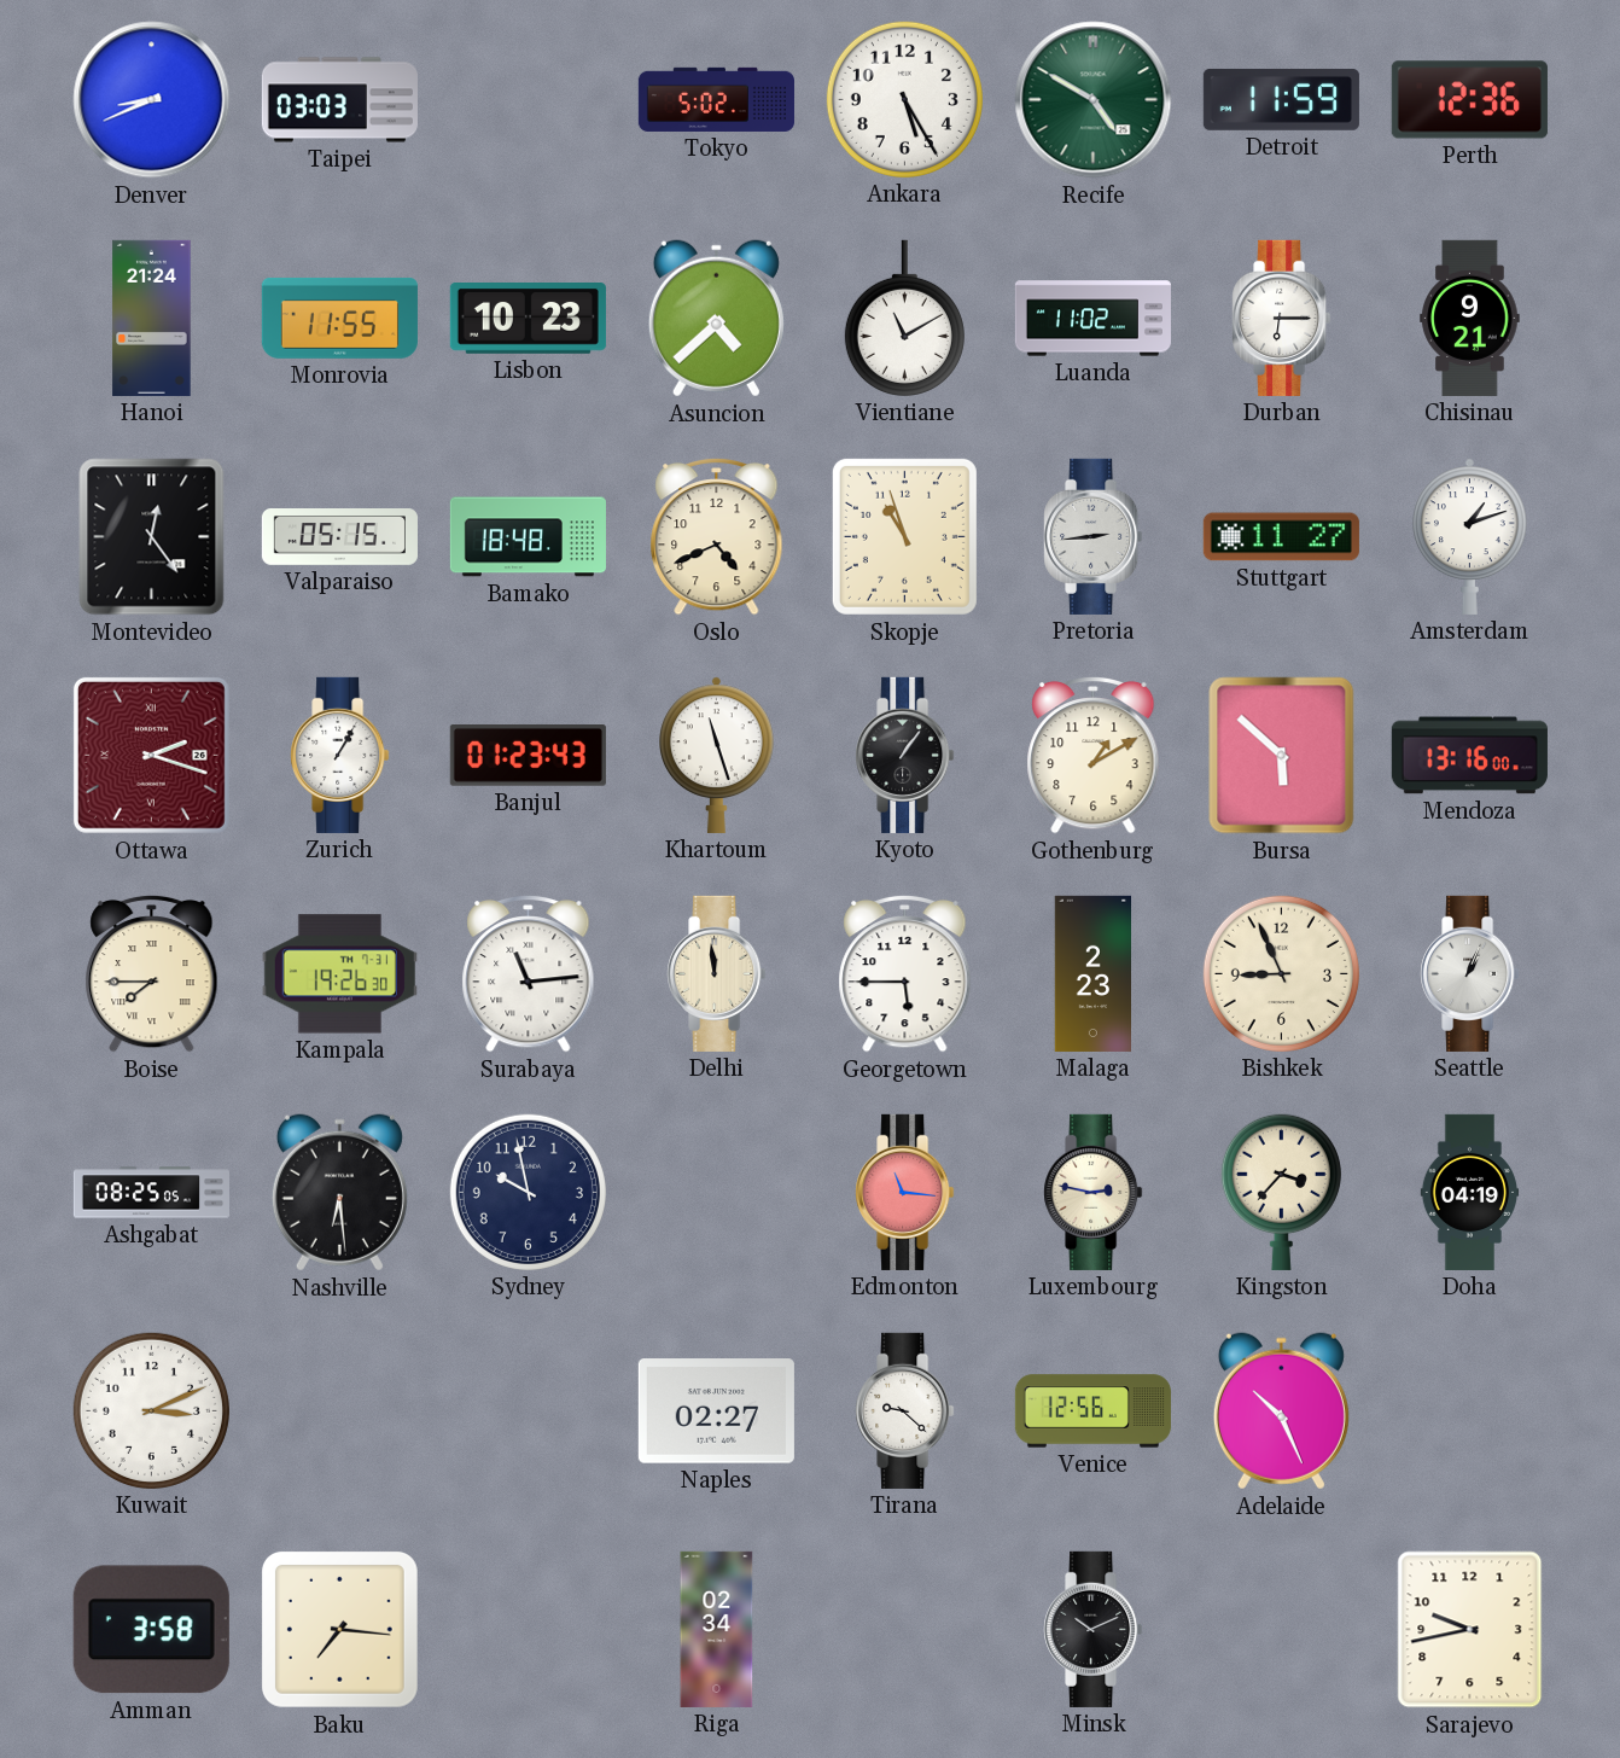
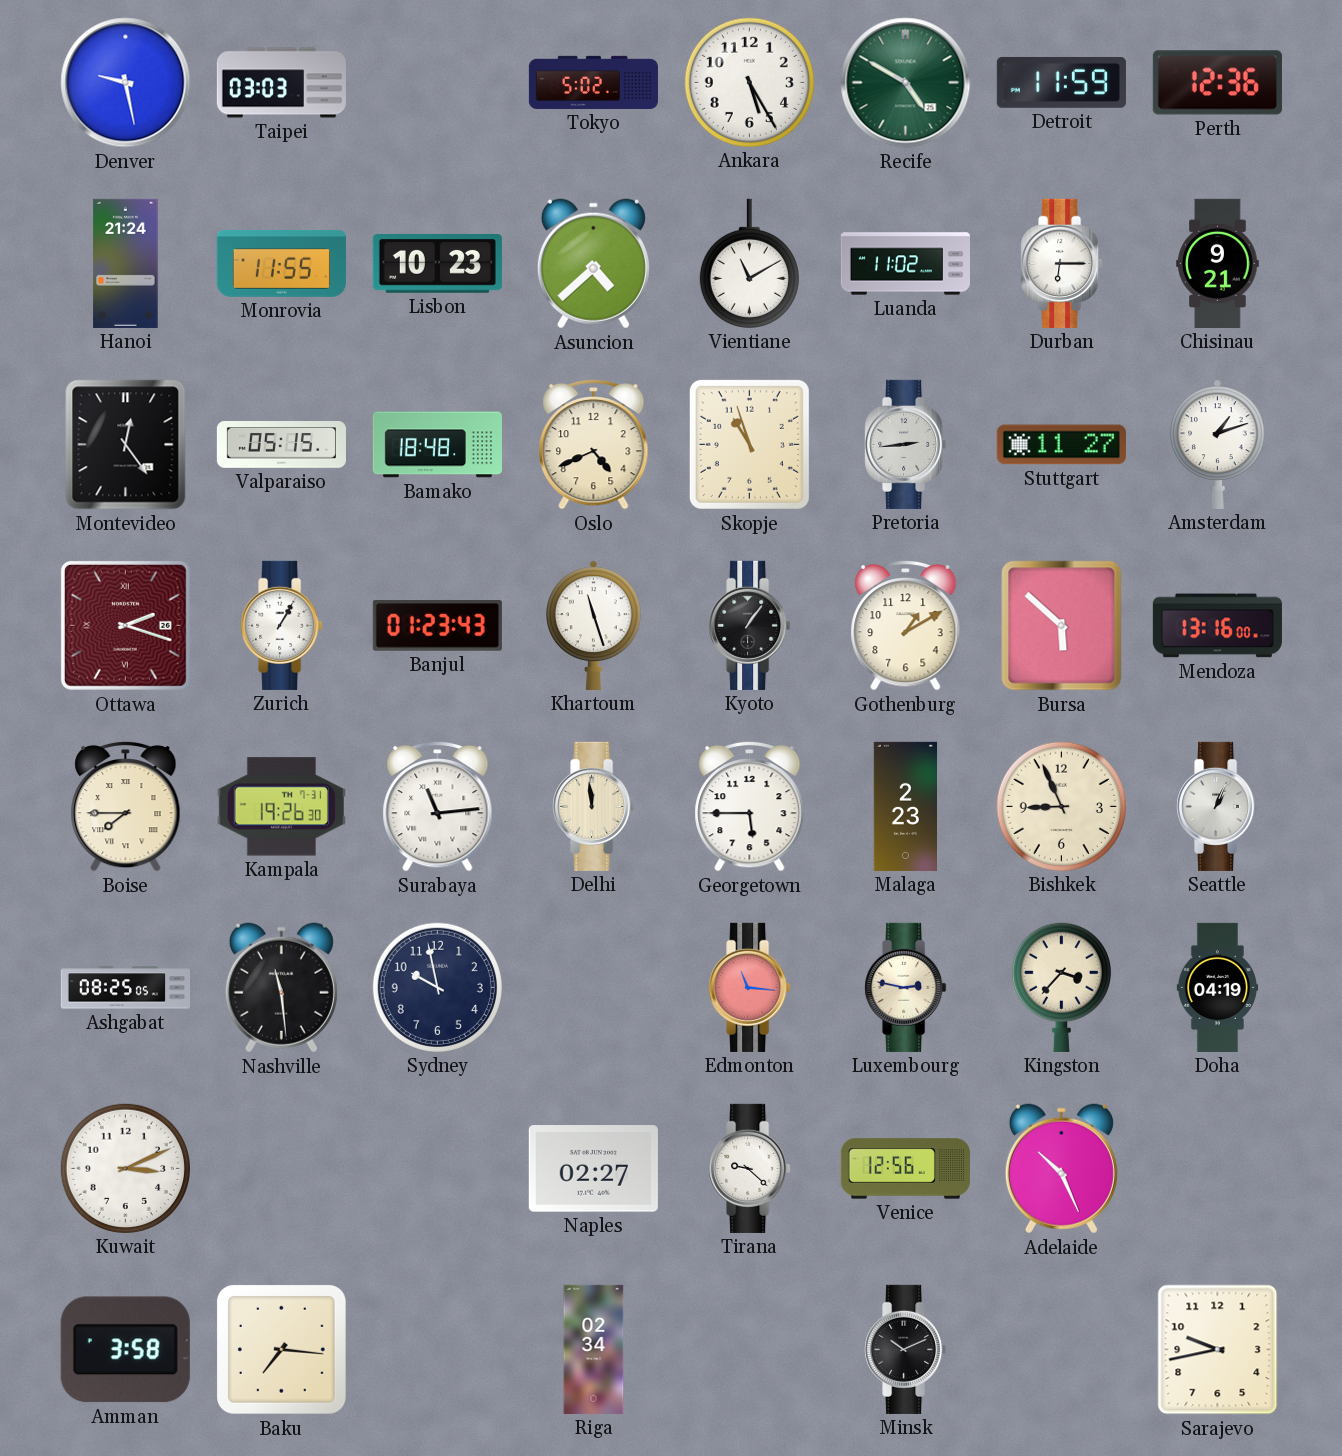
Denver: 8:41 -> 9:28 (126, 83)
Nashville: 6:29 -> 11:29 (281, 988)
